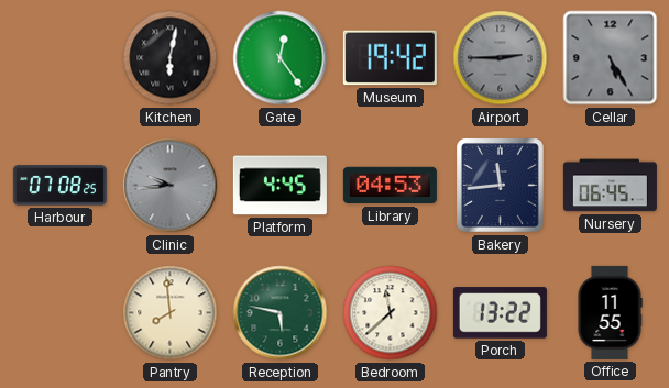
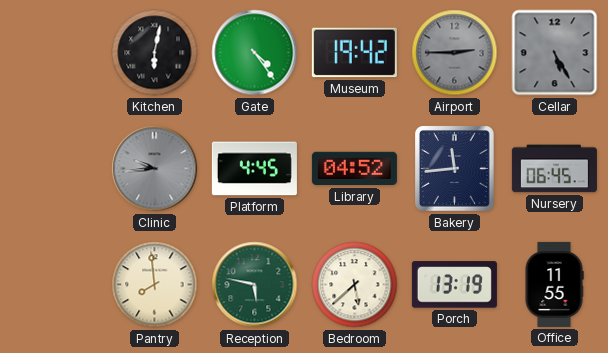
Gate: 12:24 -> 4:24 (255, 53)
Harbour: 07:08 -> none (59, 186)
Library: 04:53 -> 04:52 (354, 169)
Bedroom: 11:38 -> 5:38 (355, 285)
Porch: 13:22 -> 13:19 (454, 285)
